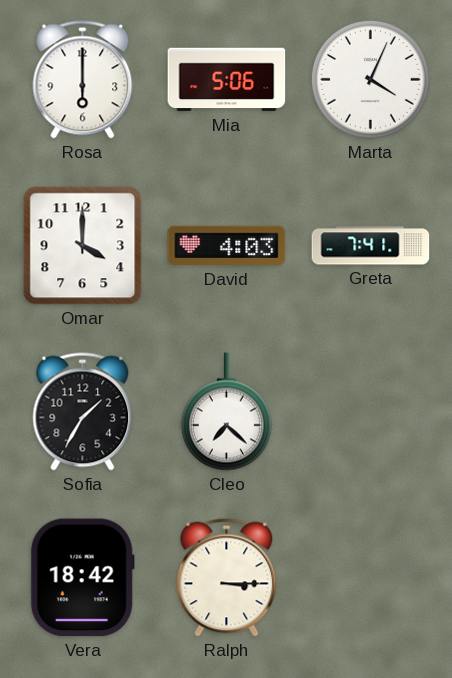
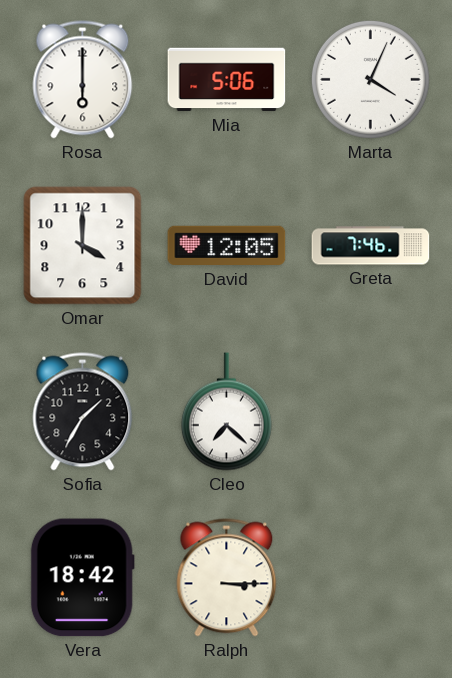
David: 4:03 -> 12:05 (227, 246)
Greta: 7:41 -> 7:46 (371, 246)
